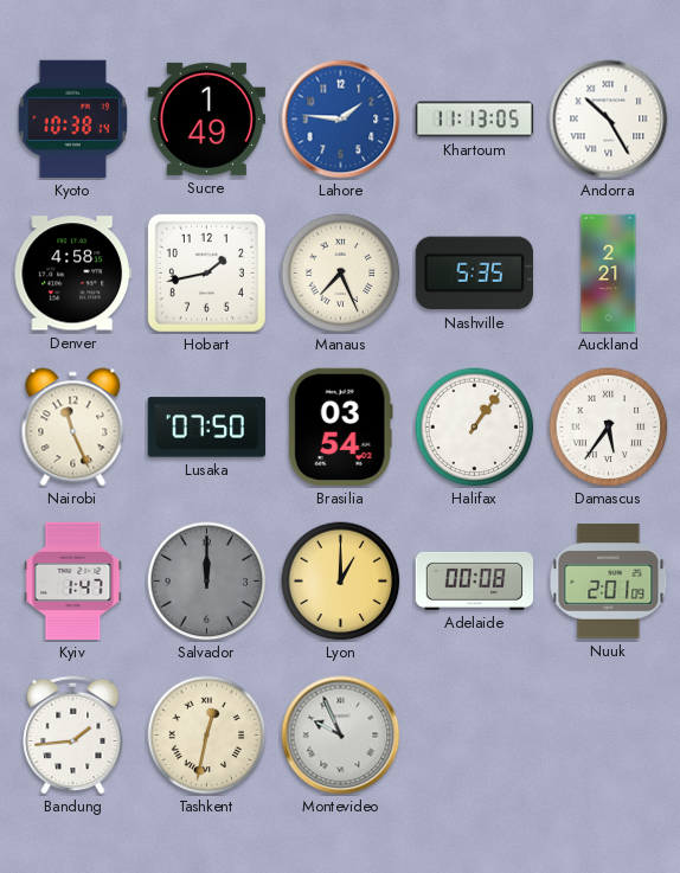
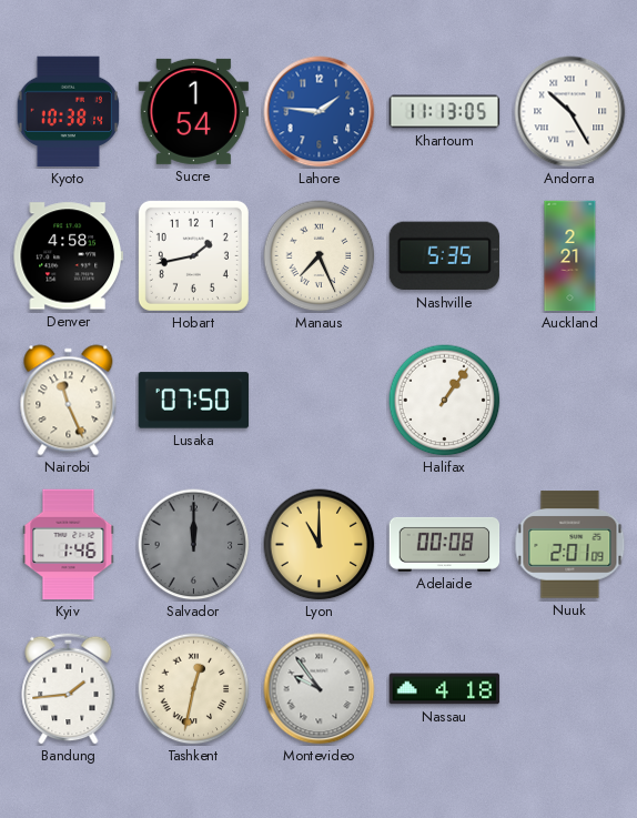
Sucre: 1:49 -> 1:54 (194, 111)
Brasilia: 03:54 -> none (340, 428)
Damascus: 5:36 -> none (609, 428)
Kyiv: 1:47 -> 1:46 (69, 545)
Lyon: 1:00 -> 11:00 (320, 545)
Montevideo: 9:56 -> 9:54 (320, 689)
Nassau: none -> 4:18 (445, 689)
